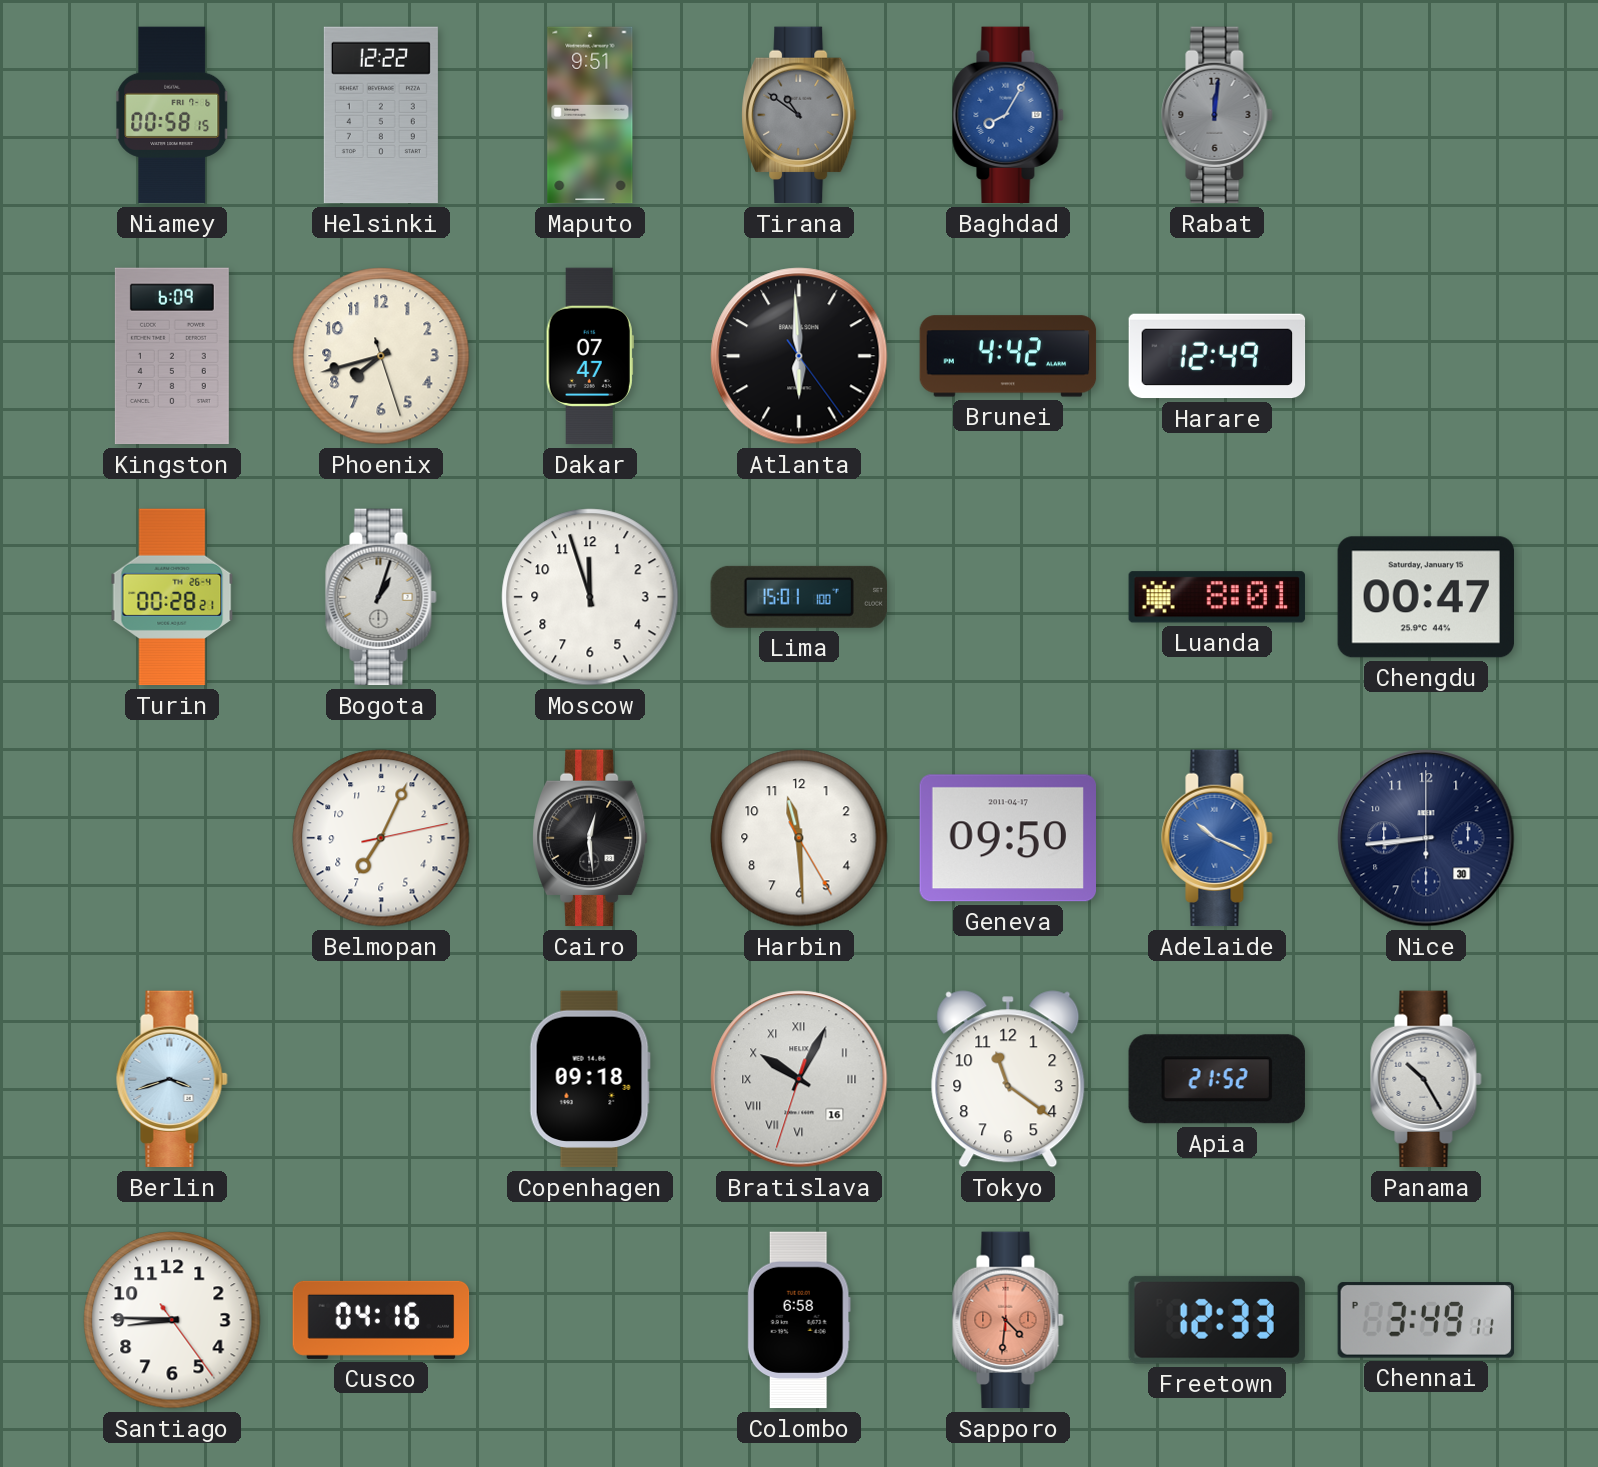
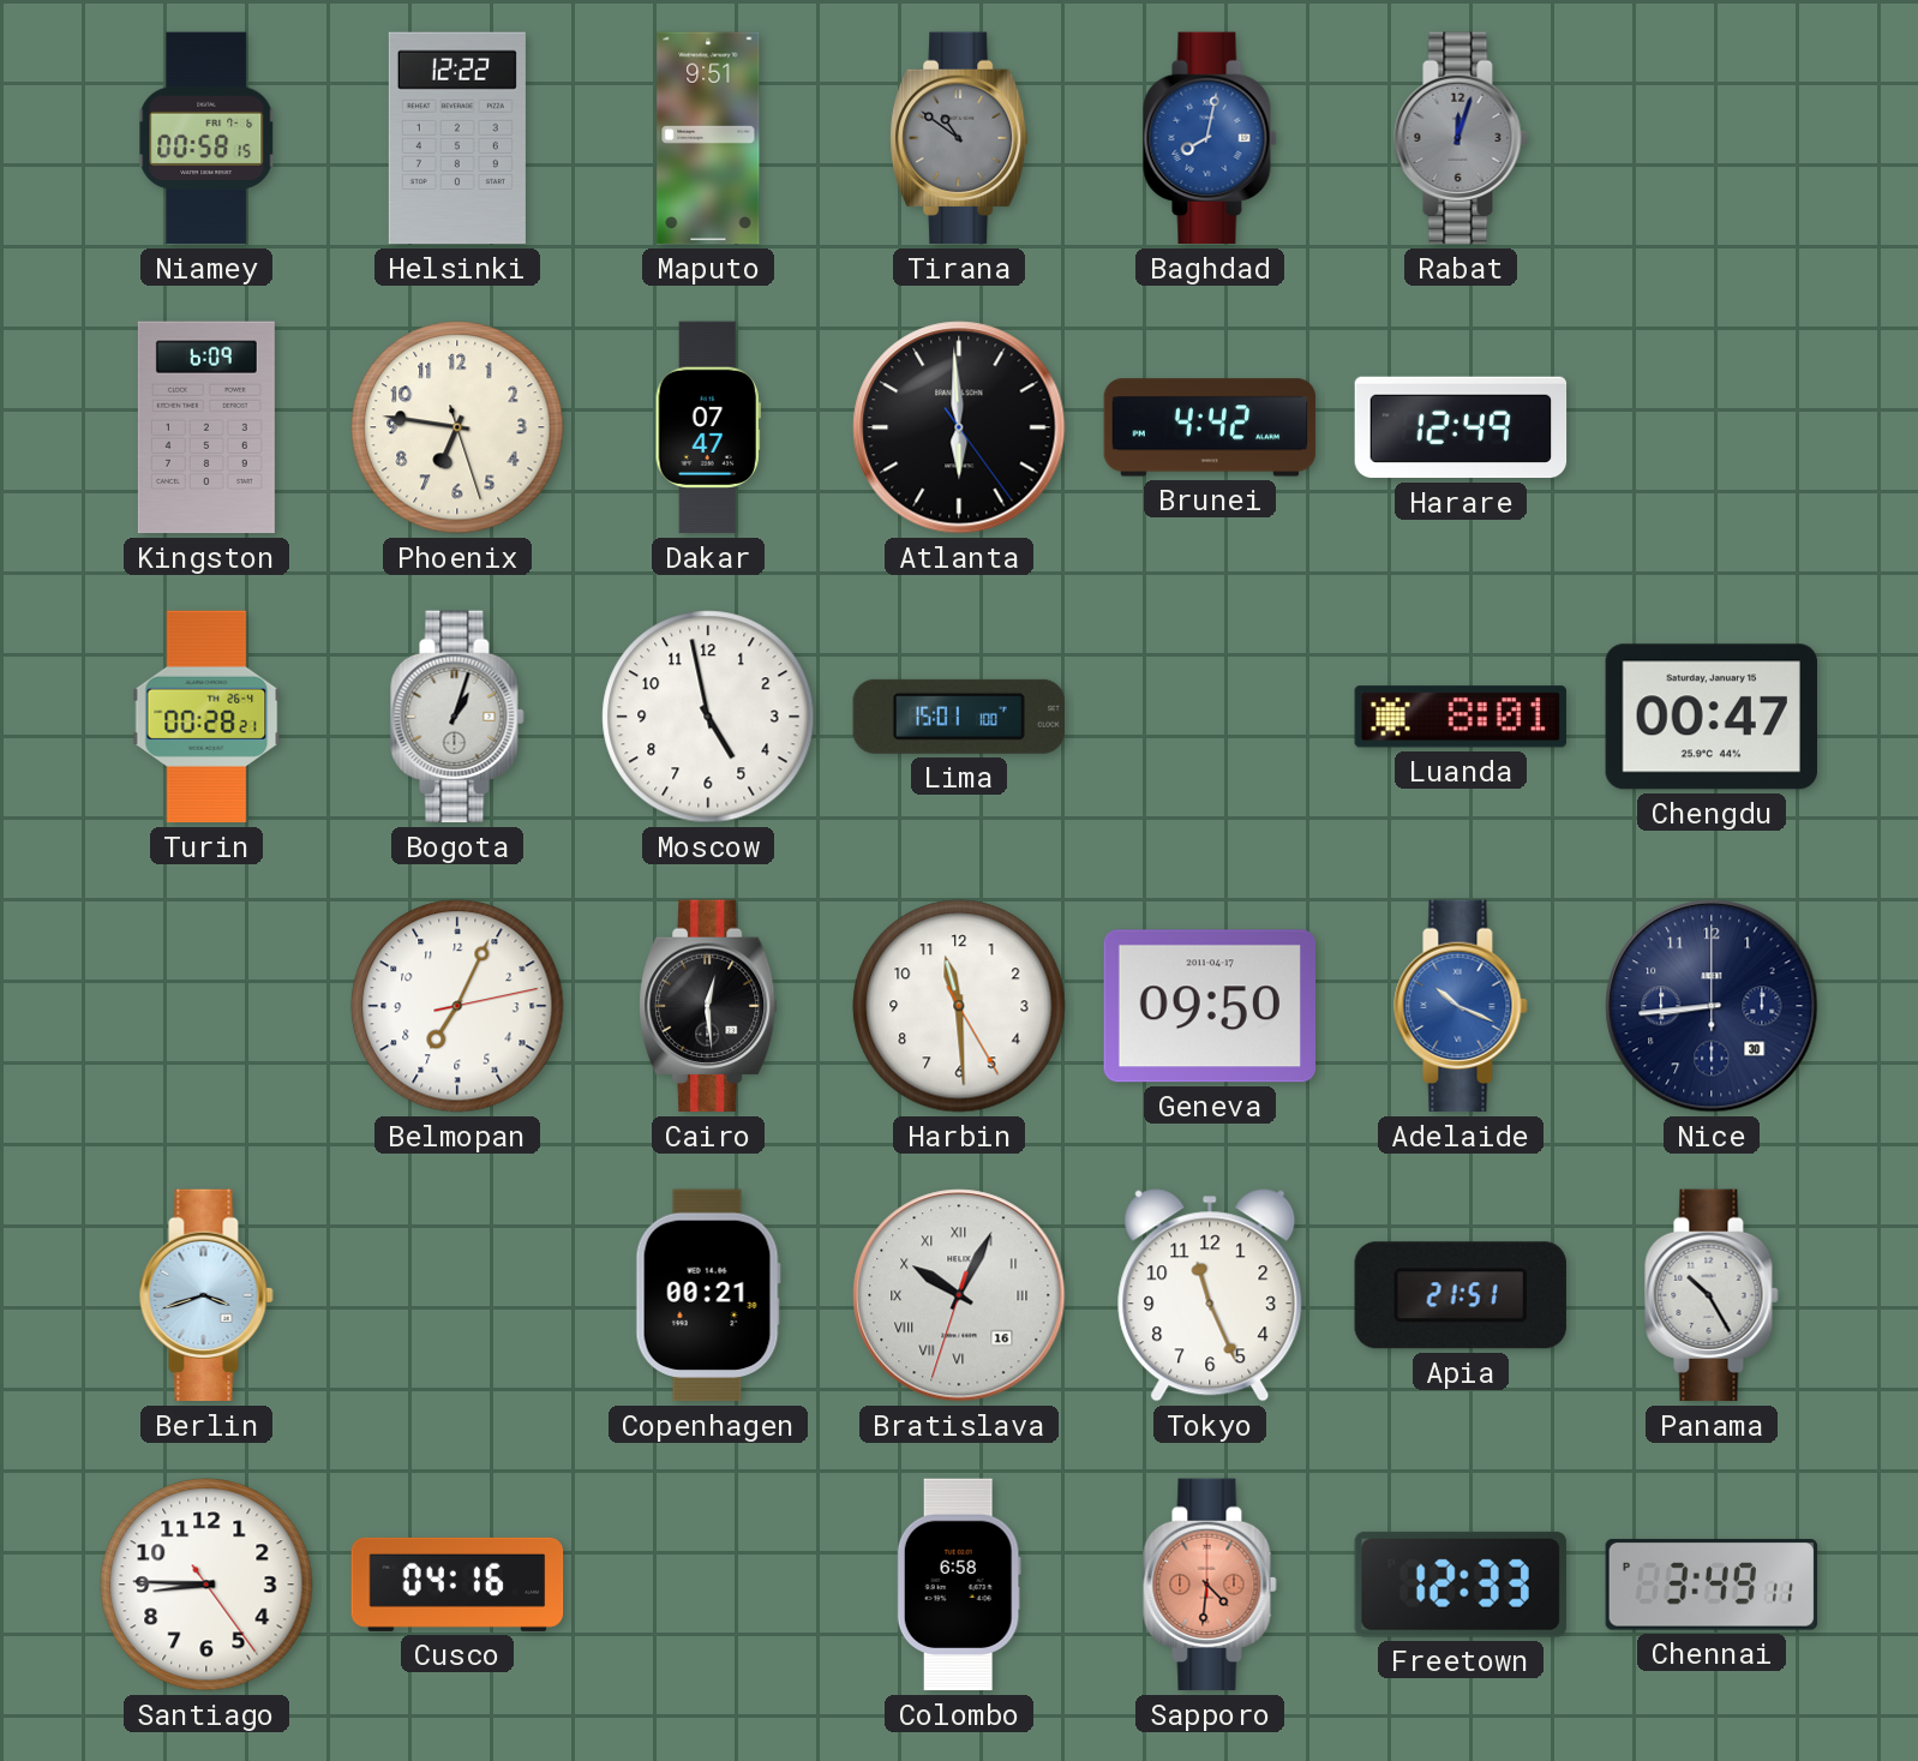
Baghdad: 8:05 -> 8:02 (1210, 138)
Rabat: 12:01 -> 12:03 (1461, 138)
Phoenix: 7:42 -> 6:46 (457, 427)
Moscow: 11:57 -> 4:58 (708, 717)
Copenhagen: 09:18 -> 00:21 (708, 1295)
Tokyo: 11:21 -> 11:26 (1210, 1295)
Apia: 21:52 -> 21:51 (1461, 1295)
